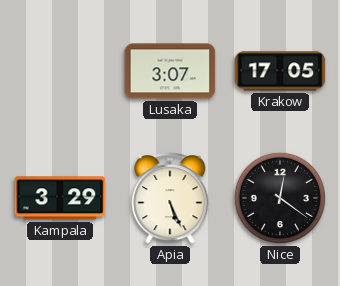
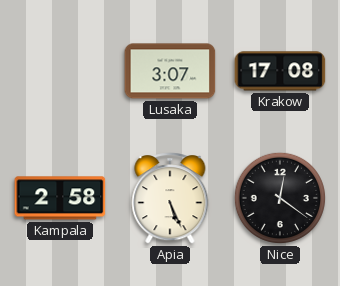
Krakow: 17:05 -> 17:08 (280, 71)
Kampala: 3:29 -> 2:58 (60, 198)
